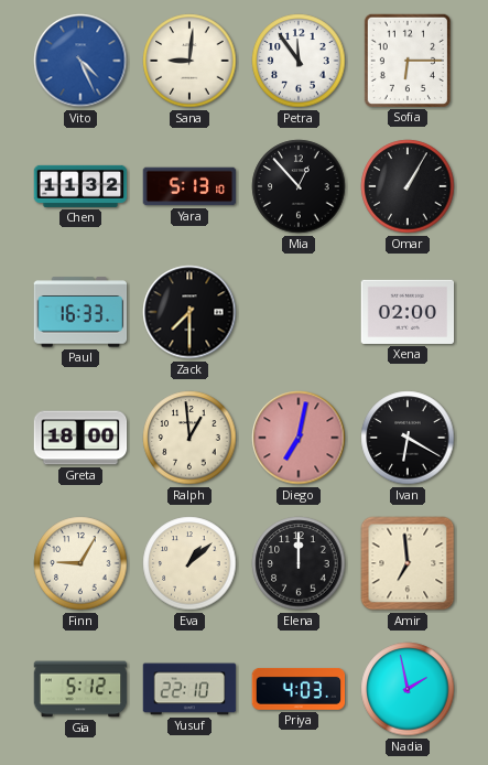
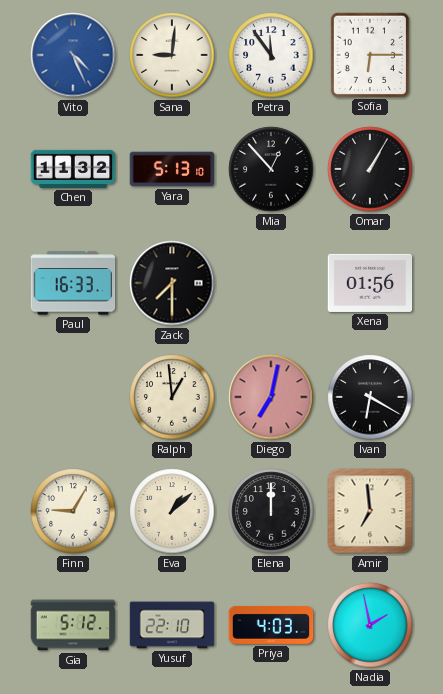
Xena: 02:00 -> 01:56 (370, 283)
Greta: 18:00 -> none (80, 438)
